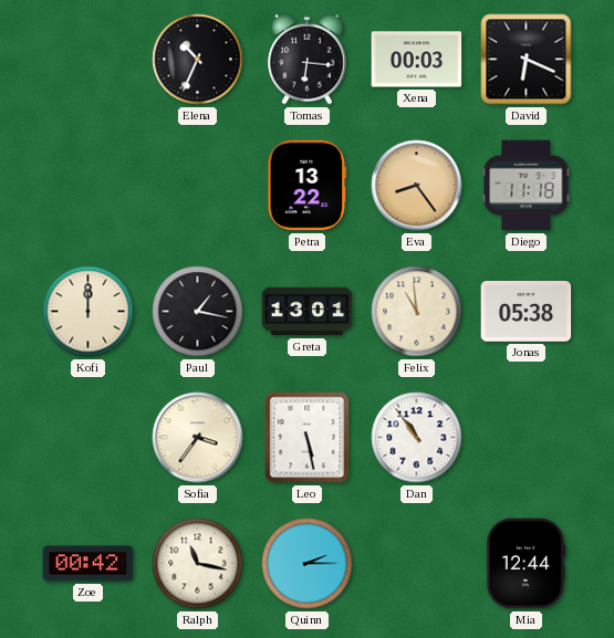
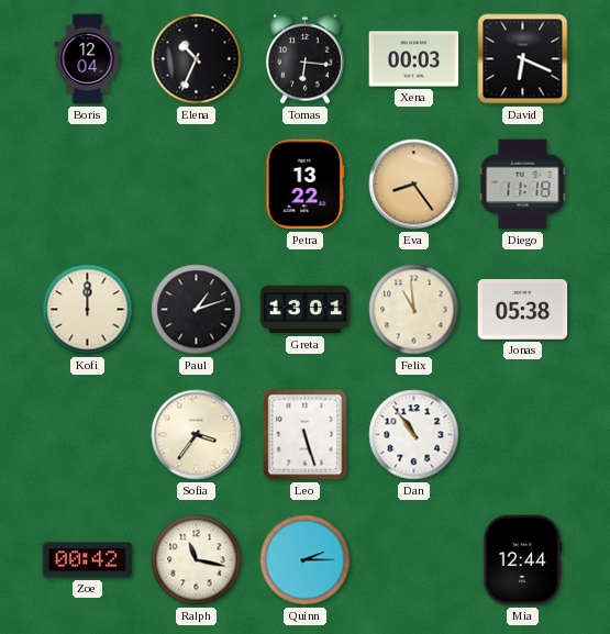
Boris: none -> 12:04 (88, 59)
Paul: 1:17 -> 1:12 (197, 310)
Leo: 5:28 -> 5:27 (306, 435)
